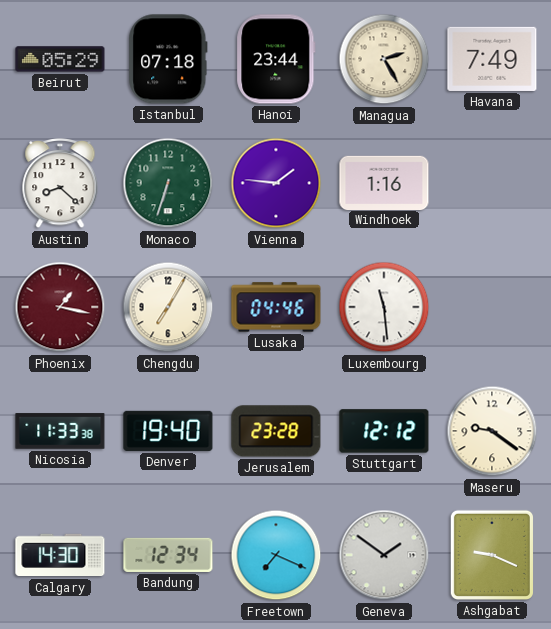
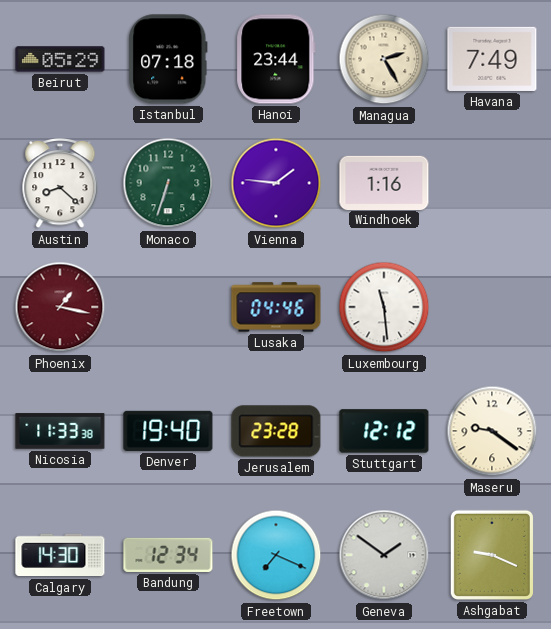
Chengdu: 7:05 -> none (168, 307)
